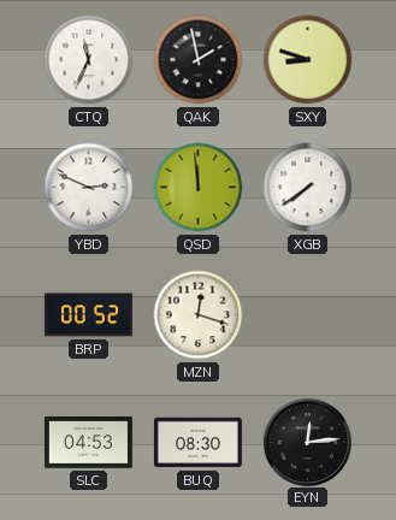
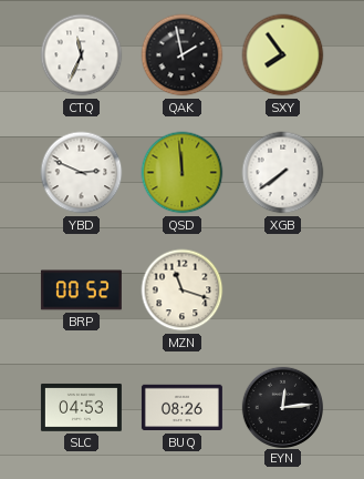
SXY: 8:48 -> 7:54 (283, 55)
MZN: 12:18 -> 11:18 (183, 291)
BUQ: 08:30 -> 08:26 (181, 408)
